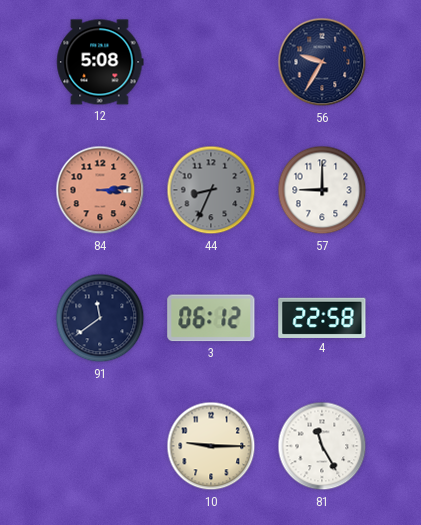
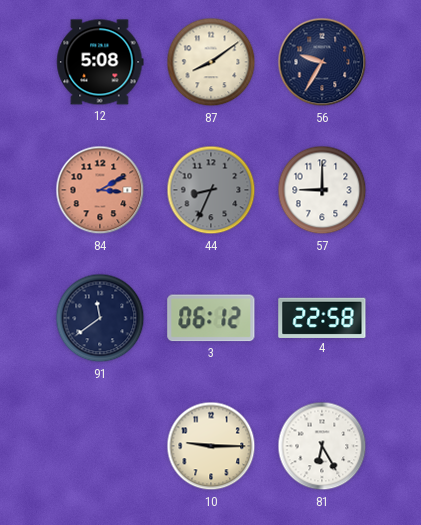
87: none -> 8:09 (211, 62)
84: 3:14 -> 3:10 (100, 190)
81: 11:25 -> 6:25 (322, 446)
